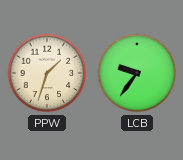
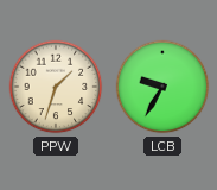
LCB: 9:36 -> 9:35 (162, 87)
